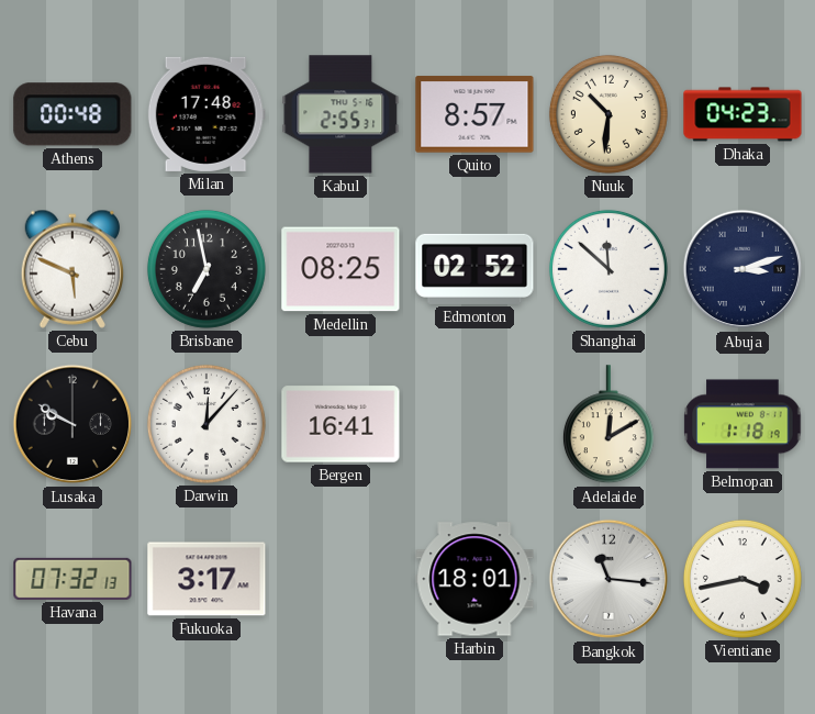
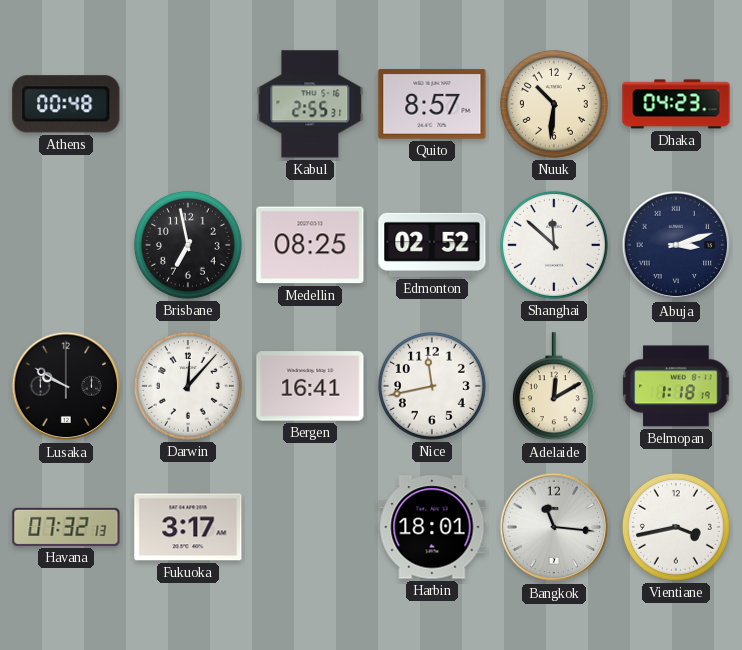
Milan: 17:48 -> none (206, 114)
Cebu: 5:49 -> none (71, 269)
Nice: none -> 11:43 (432, 386)
